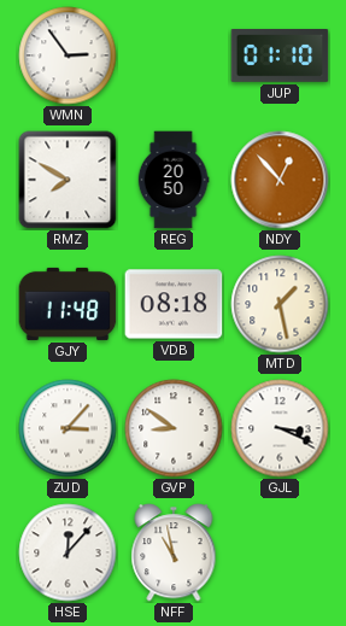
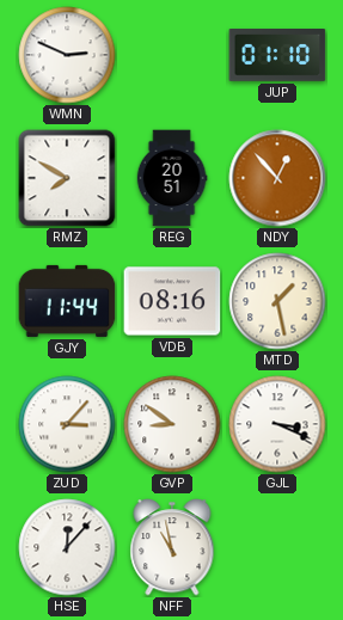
WMN: 2:54 -> 2:49 (67, 55)
REG: 20:50 -> 20:51 (172, 178)
GJY: 11:48 -> 11:44 (67, 301)
VDB: 08:18 -> 08:16 (172, 301)
